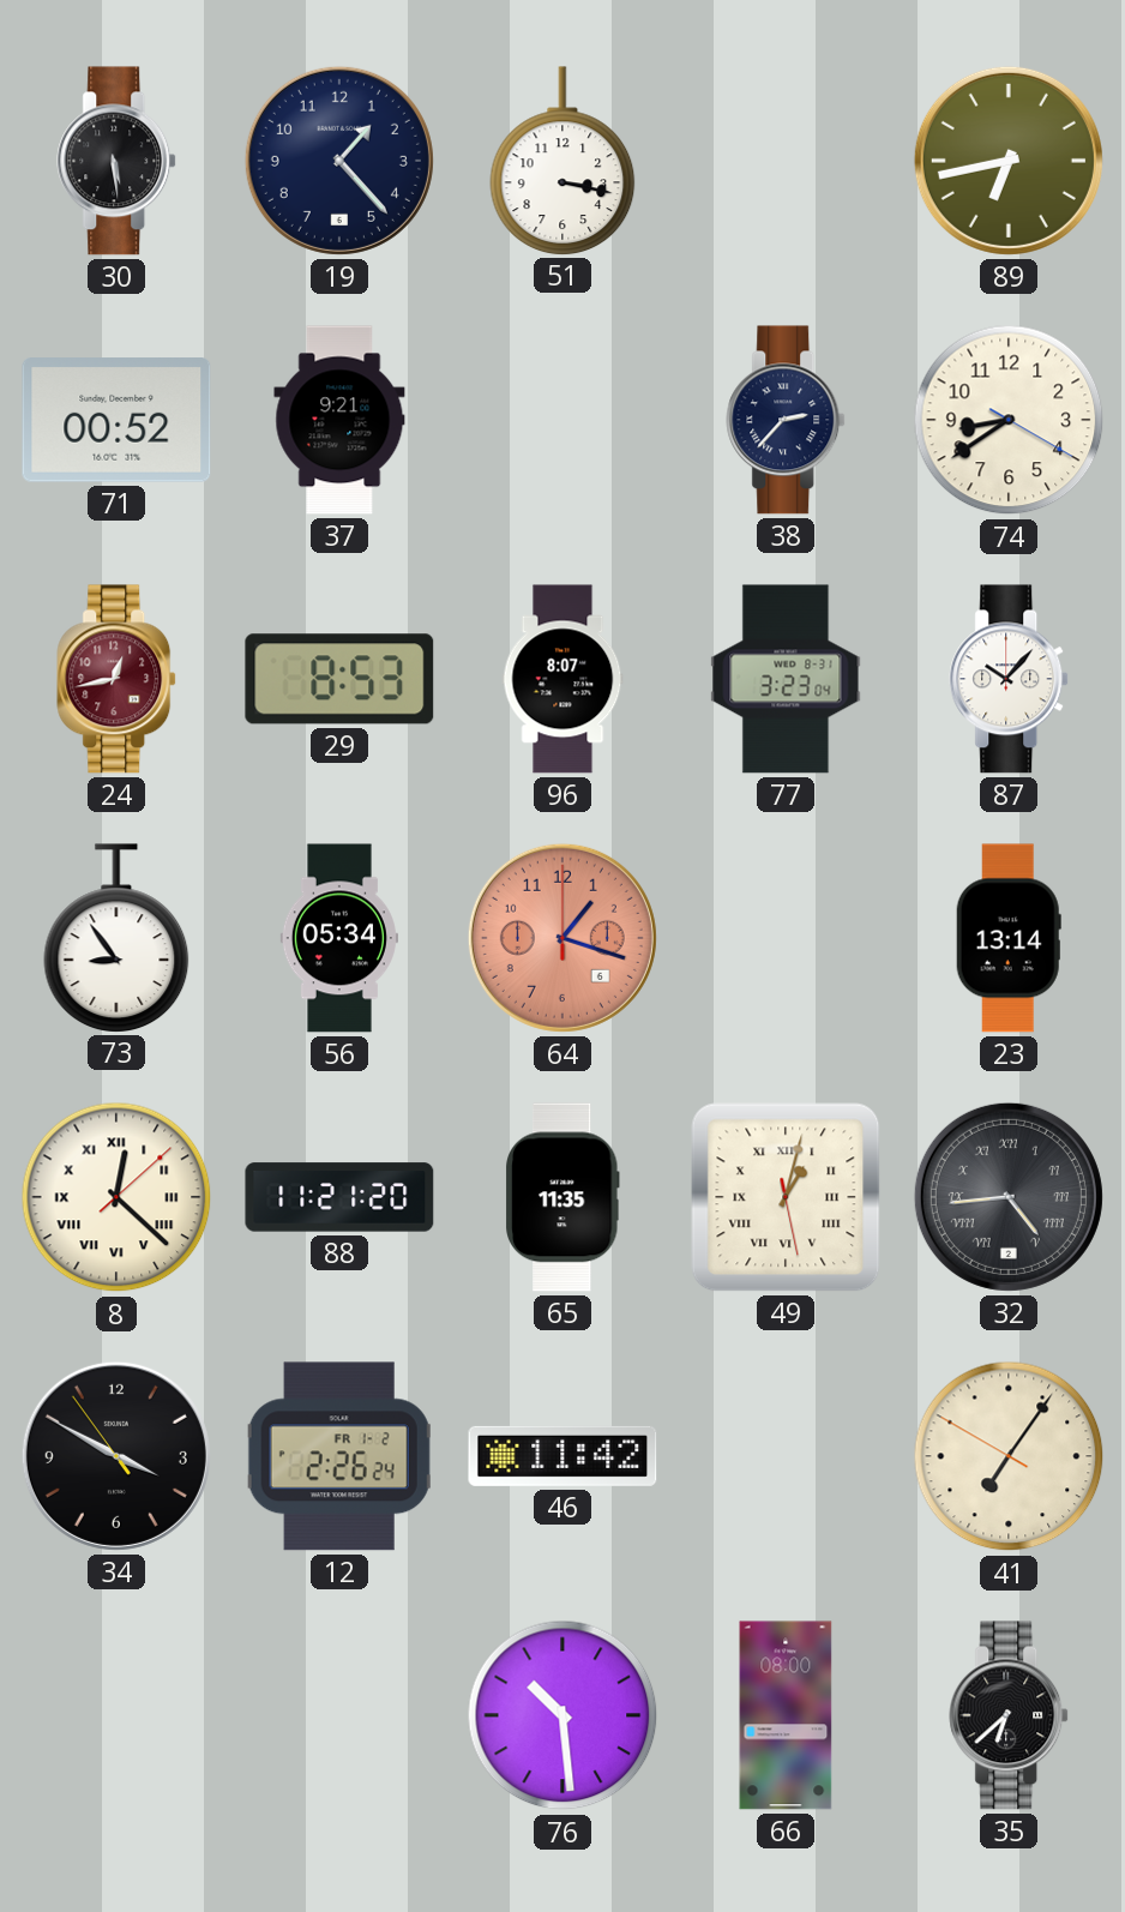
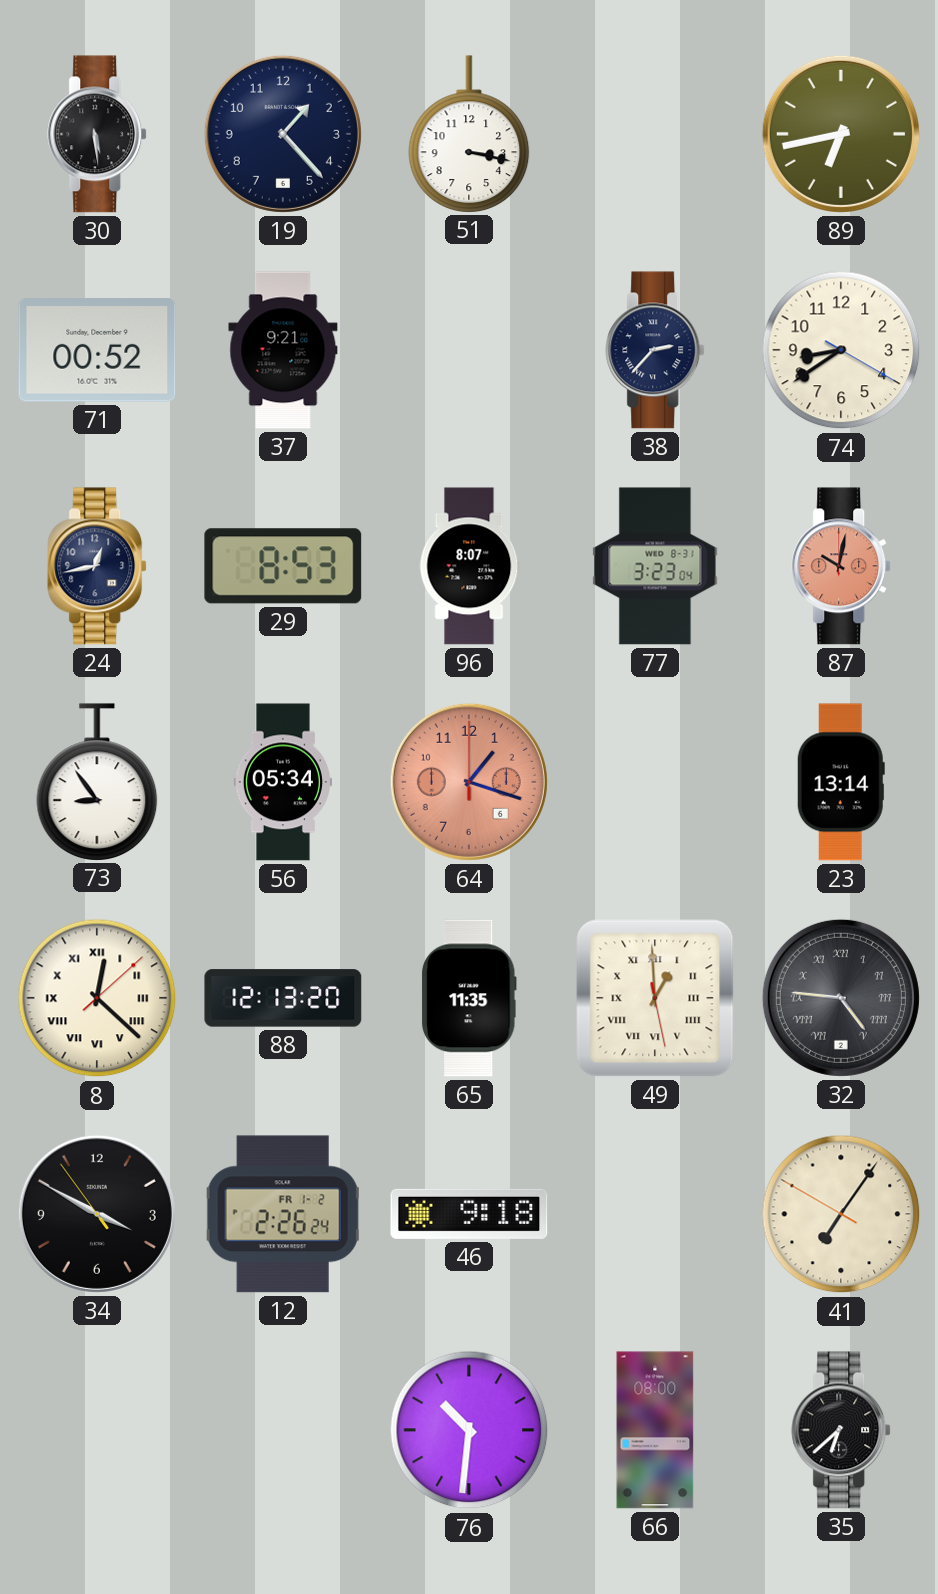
24 dial: burgundy -> navy (98, 566)
87: 10:07 -> 10:02 (842, 566)
87 dial: white -> salmon (842, 566)
88: 11:21 -> 12:13 (283, 998)
49: 1:02 -> 12:59 (655, 998)
32: 4:44 -> 4:46 (841, 998)
46: 11:42 -> 9:18 (469, 1214)
76: 10:29 -> 10:31 (469, 1430)
